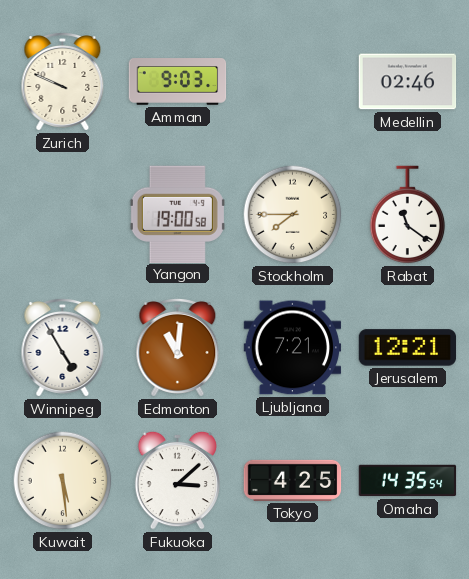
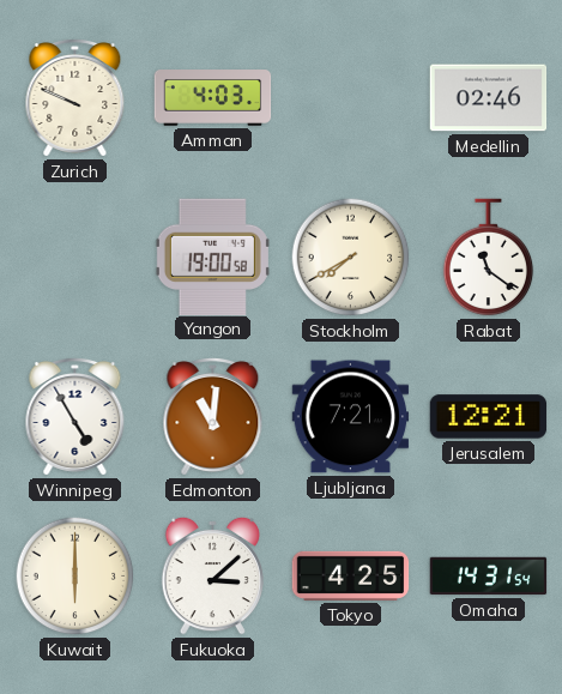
Amman: 9:03 -> 4:03 (213, 98)
Stockholm: 7:45 -> 7:40 (351, 258)
Kuwait: 5:29 -> 6:00 (75, 577)
Omaha: 14:35 -> 14:31 (489, 577)
